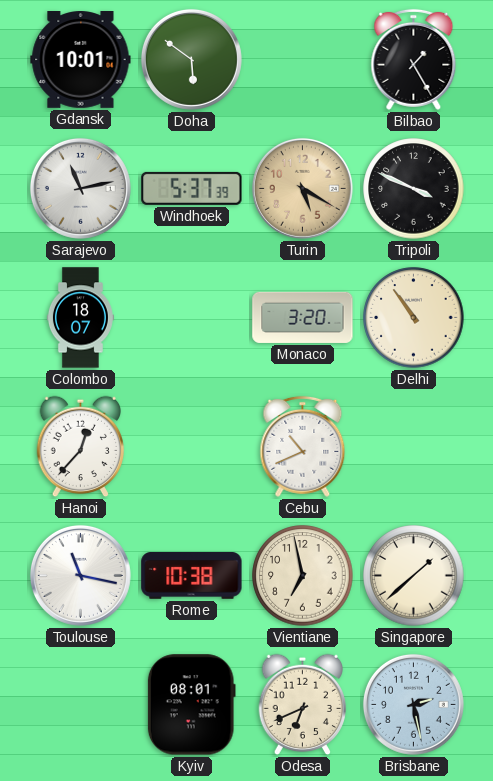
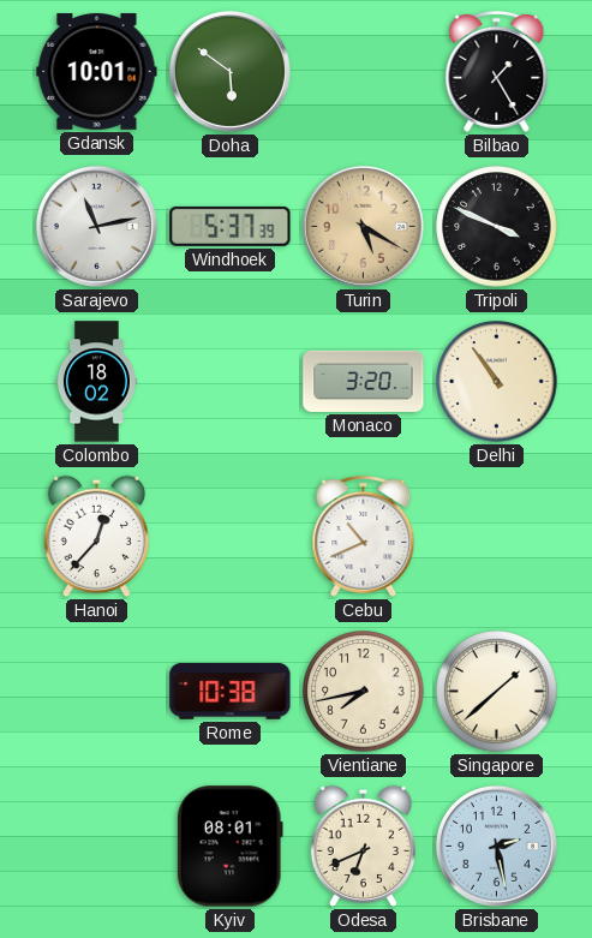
Colombo: 18:07 -> 18:02 (96, 382)
Toulouse: 11:17 -> none (80, 575)
Vientiane: 6:58 -> 7:43 (364, 692)
